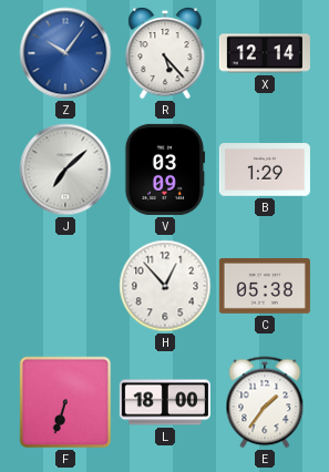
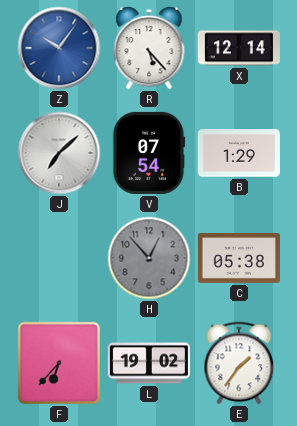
V: 03:09 -> 07:54 (149, 153)
H dial: white -> grey (149, 258)
F: 6:33 -> 6:37 (59, 363)
L: 18:00 -> 19:02 (149, 363)
